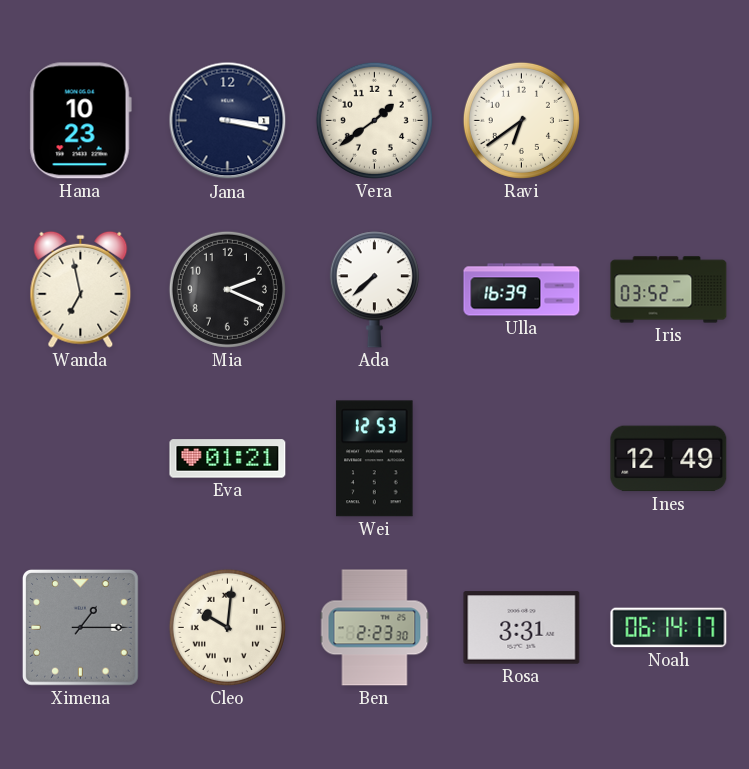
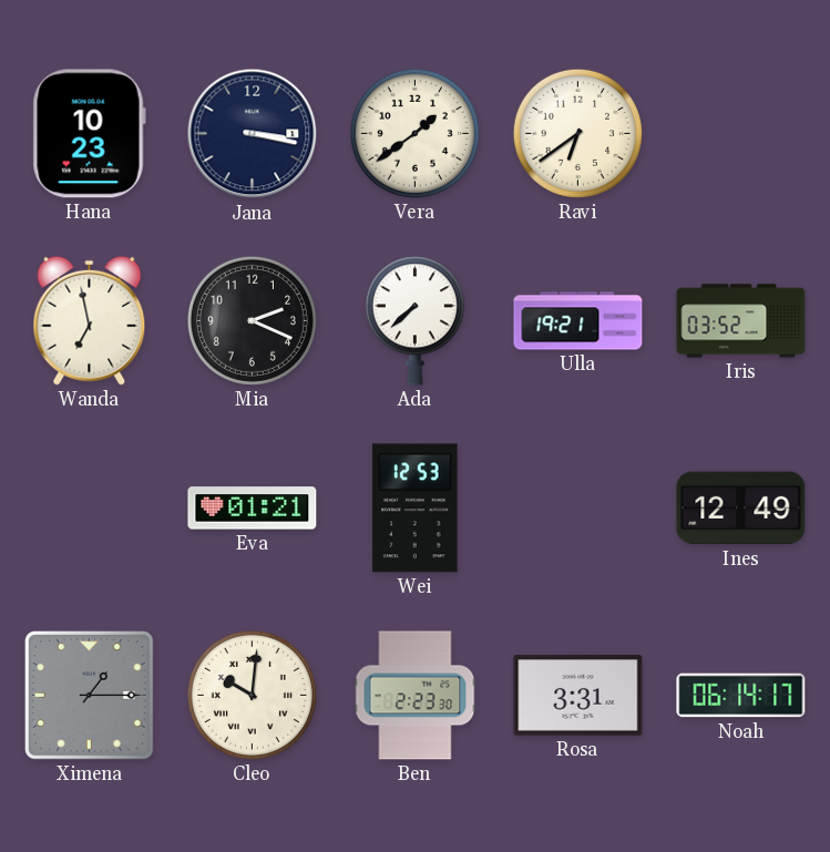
Ulla: 16:39 -> 19:21 (578, 321)
